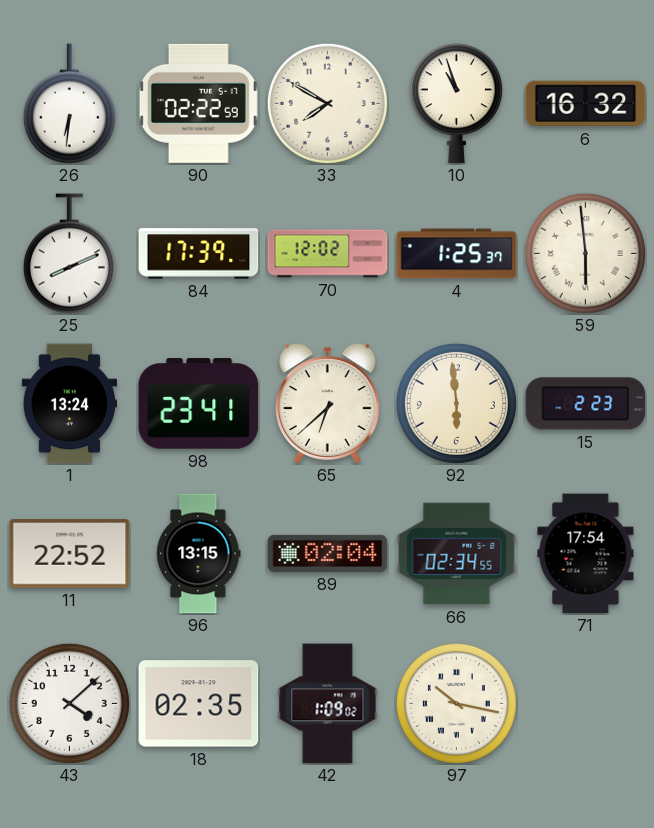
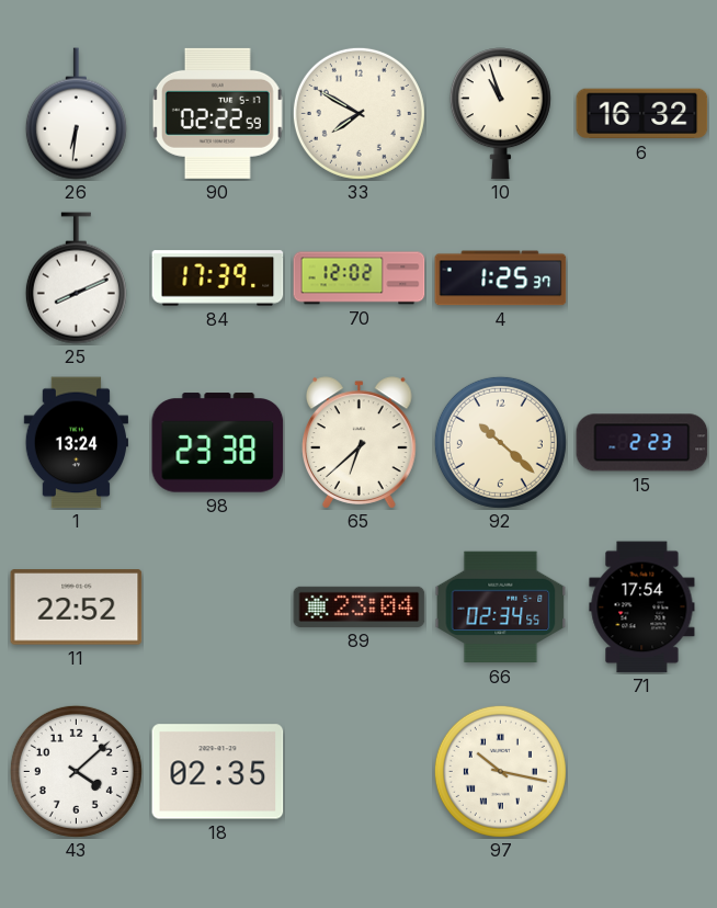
59: 5:59 -> none (585, 253)
98: 23:41 -> 23:38 (218, 443)
92: 5:59 -> 10:22 (500, 442)
96: 13:15 -> none (199, 554)
89: 02:04 -> 23:04 (360, 606)
42: 1:09 -> none (328, 704)
